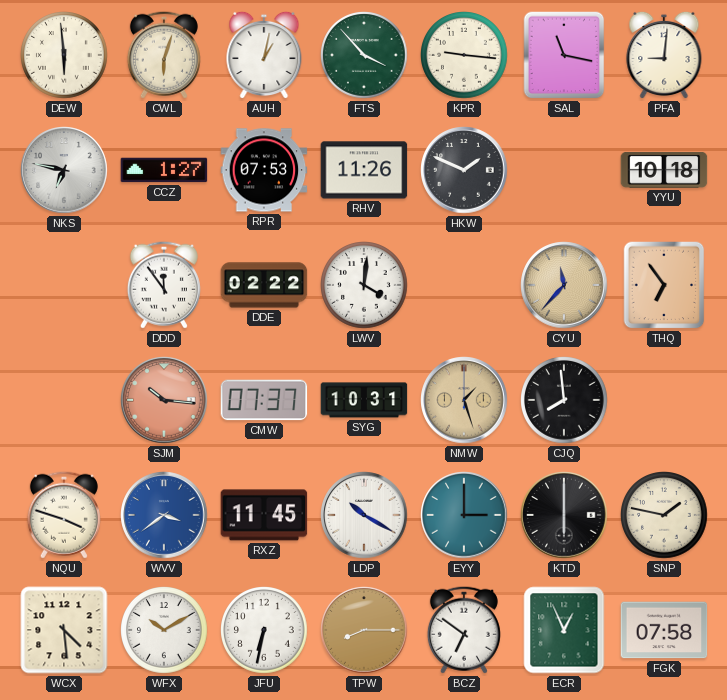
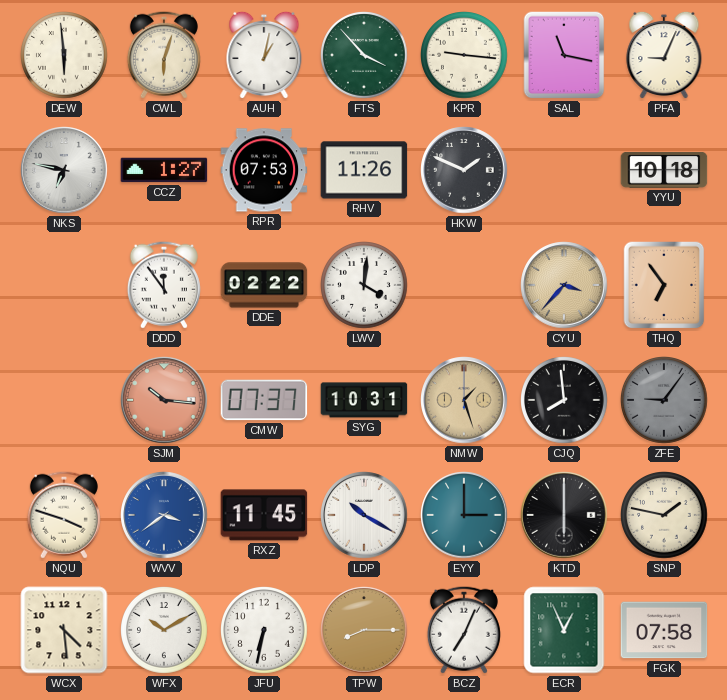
PFA: 9:01 -> 9:04 (664, 55)
CYU: 11:37 -> 3:37 (564, 285)
ZFE: none -> 9:06 (665, 401)
BCZ: 6:51 -> 7:04 (464, 630)
